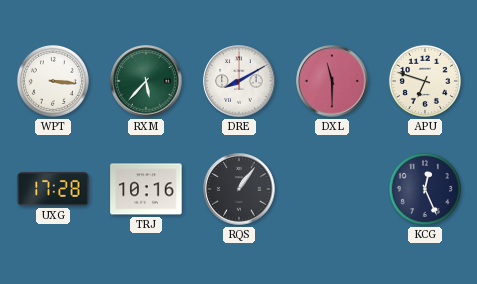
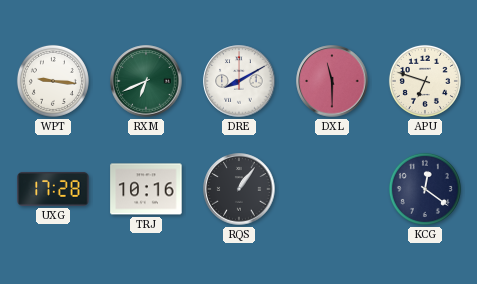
WPT: 3:16 -> 9:16 (53, 81)
RXM: 5:37 -> 6:41 (146, 81)
KCG: 12:26 -> 12:21 (425, 189)
